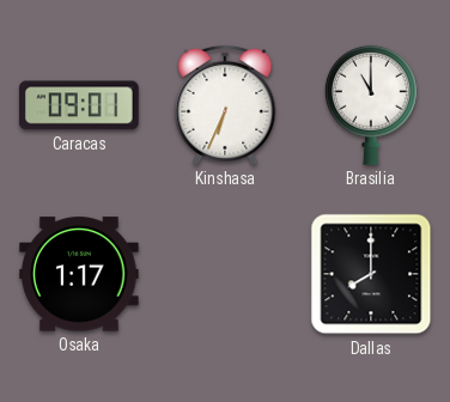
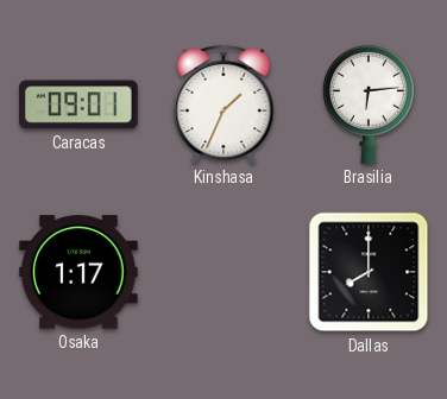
Kinshasa: 6:34 -> 1:34 (223, 104)
Brasilia: 11:00 -> 6:14 (369, 104)
